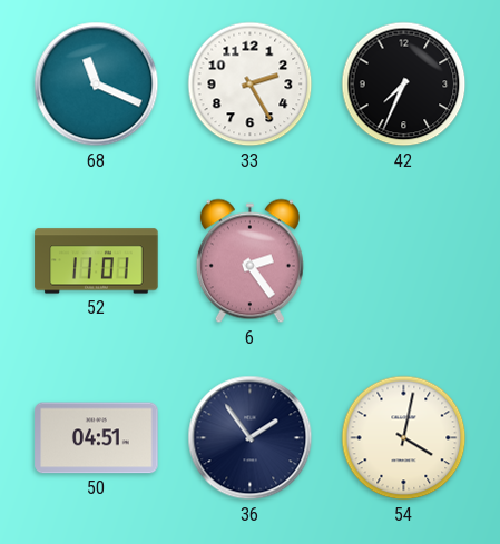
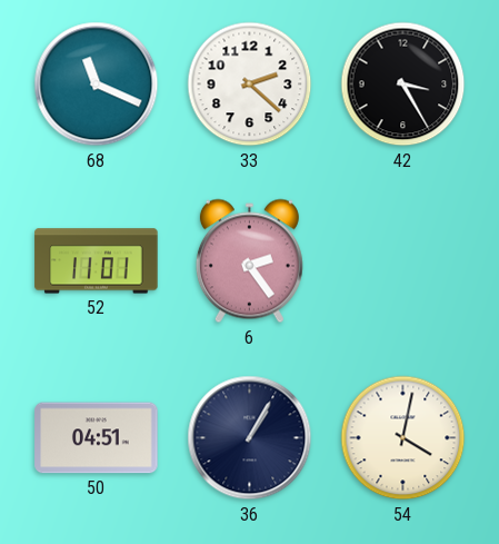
33: 2:25 -> 2:22 (250, 85)
42: 7:34 -> 3:25 (403, 85)
36: 1:54 -> 1:05 (250, 438)
